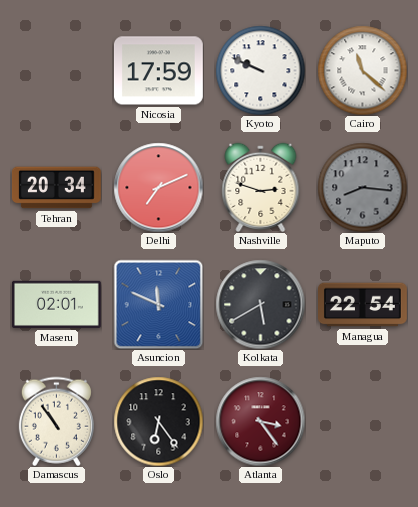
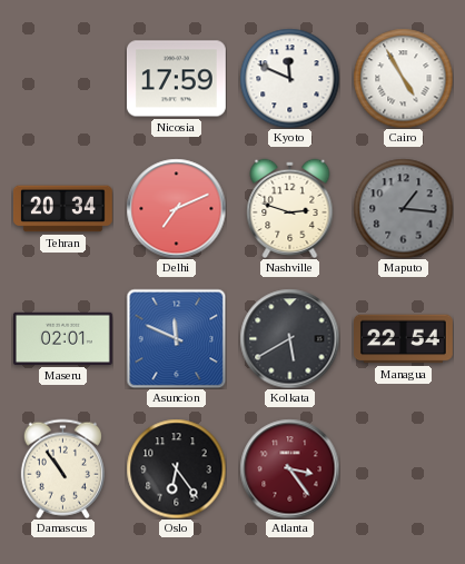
Kyoto: 9:49 -> 11:49 (289, 78)
Cairo: 11:22 -> 4:55 (403, 78)
Maputo: 8:16 -> 1:16 (403, 208)
